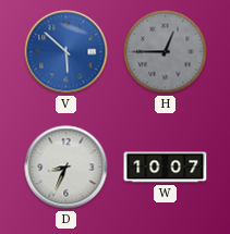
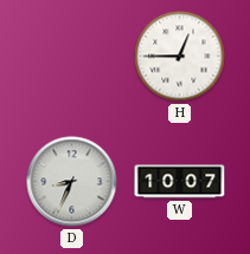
V: 5:52 -> none (66, 52)
H dial: grey -> white (180, 57)
